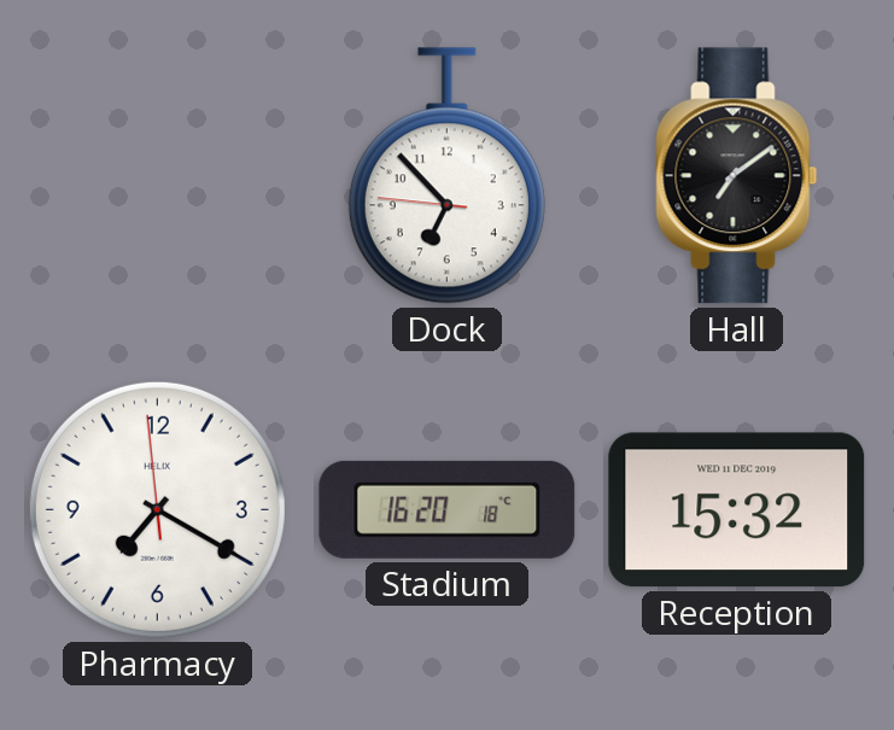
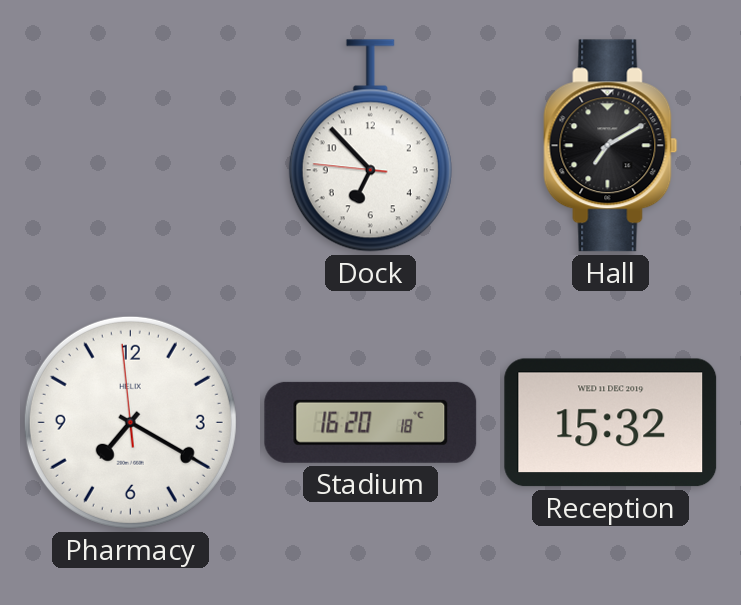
Hall: 7:09 -> 7:10 (611, 146)
